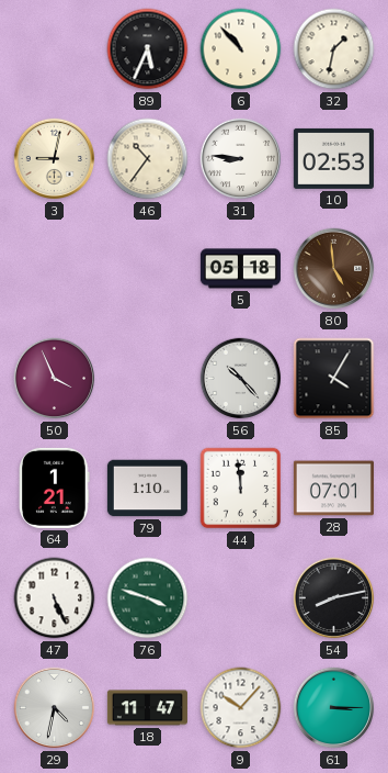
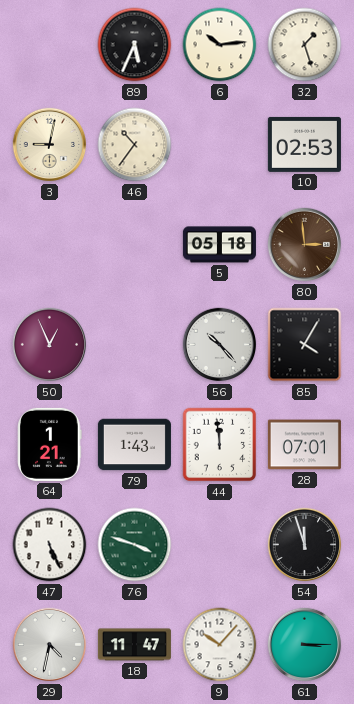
6: 10:53 -> 10:14 (220, 45)
32: 1:32 -> 1:27 (305, 45)
31: 8:46 -> none (241, 159)
80: 4:59 -> 2:59 (305, 245)
50: 3:56 -> 12:56 (50, 345)
79: 1:10 -> 1:43 (134, 445)
54: 8:13 -> 11:57 (305, 545)
